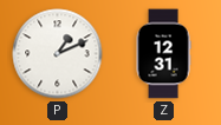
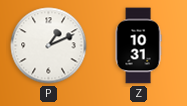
Z: 12:31 -> 10:31 (138, 46)
